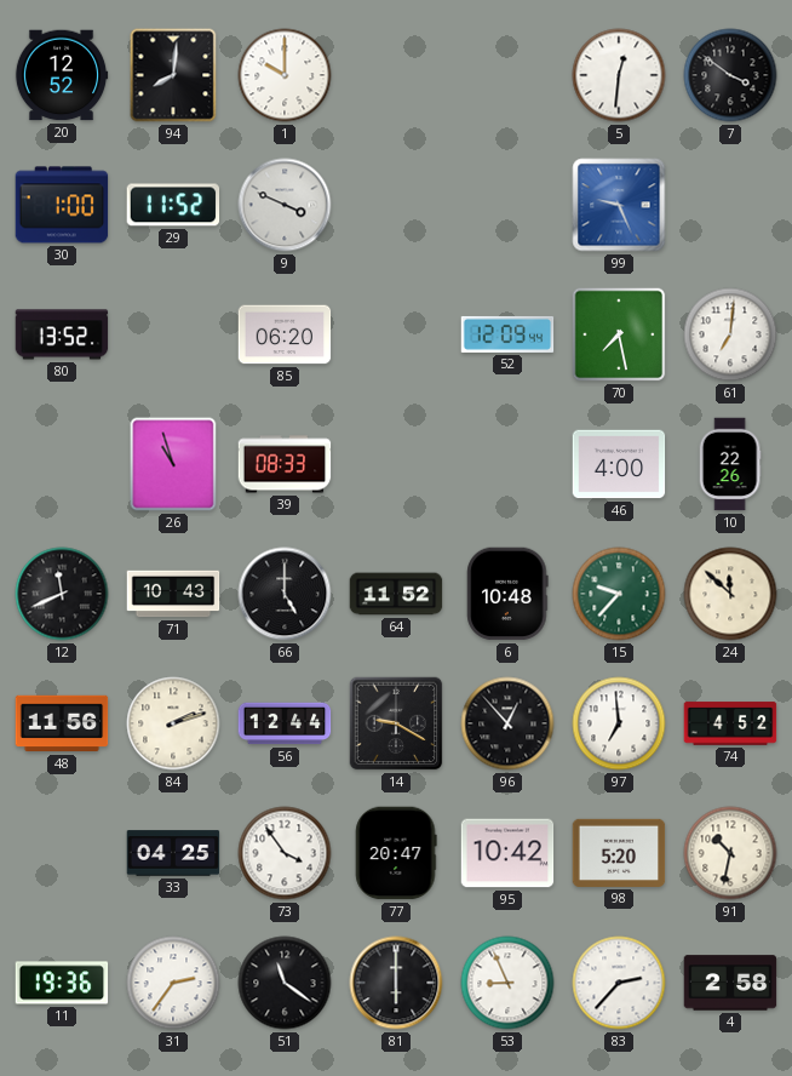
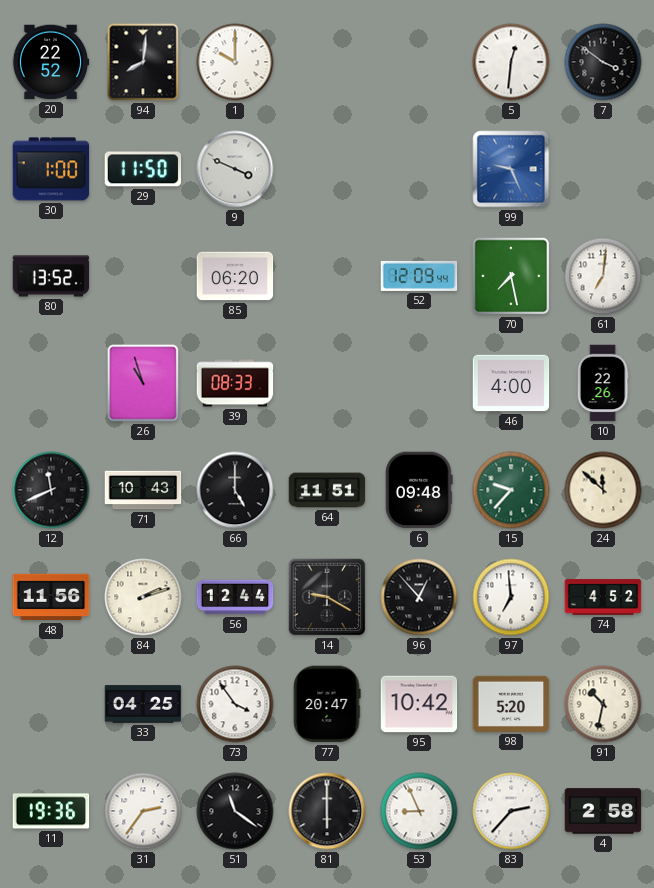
20: 12:52 -> 22:52 (51, 62)
29: 11:52 -> 11:50 (143, 169)
64: 11:52 -> 11:51 (327, 490)
6: 10:48 -> 09:48 (419, 490)
